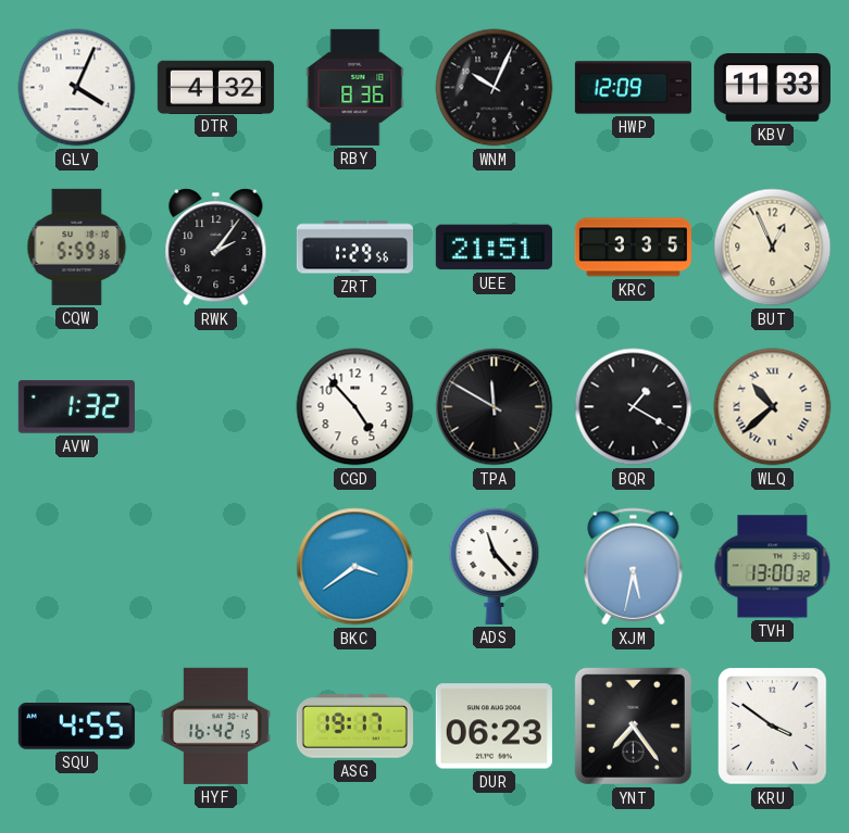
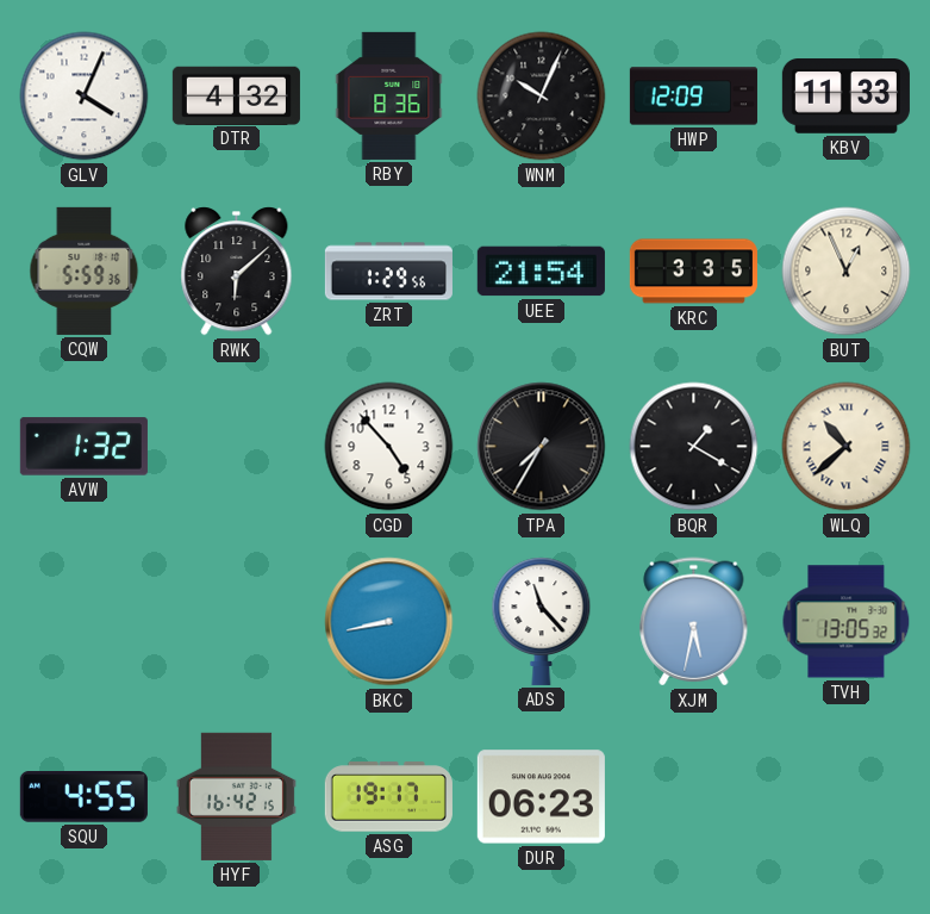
RWK: 2:06 -> 6:08 (237, 272)
UEE: 21:51 -> 21:54 (541, 272)
TPA: 11:50 -> 7:35 (542, 447)
BKC: 3:39 -> 8:43 (389, 622)
TVH: 13:00 -> 13:05 (847, 622)
YNT: 7:24 -> none (633, 725)
KRU: 3:51 -> none (773, 727)
